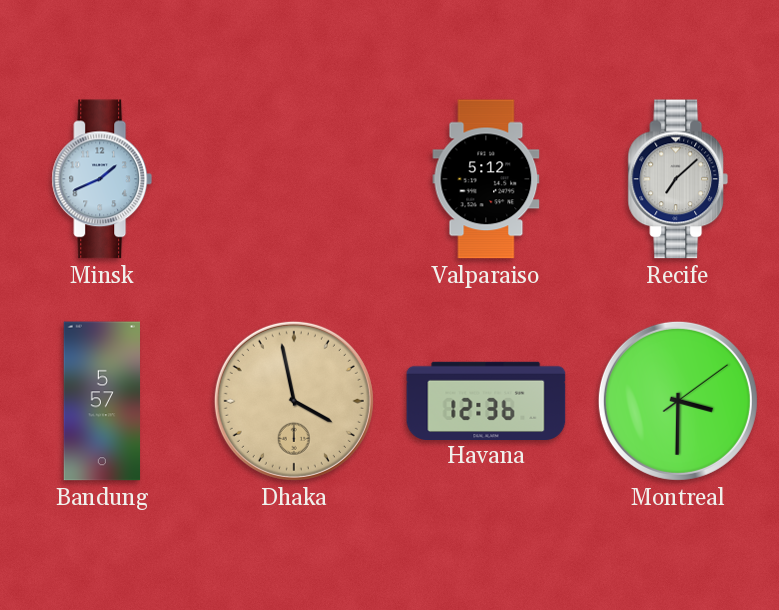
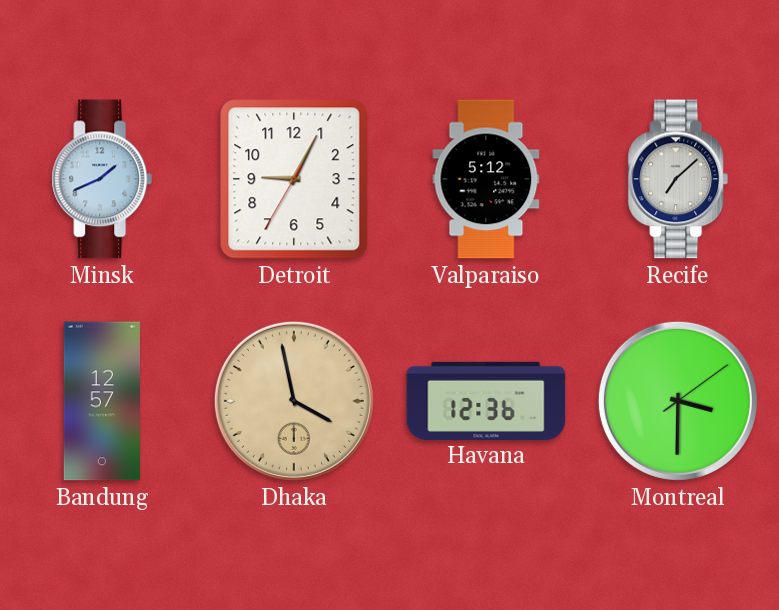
Detroit: none -> 9:04 (294, 179)
Bandung: 5:57 -> 12:57 (101, 401)
